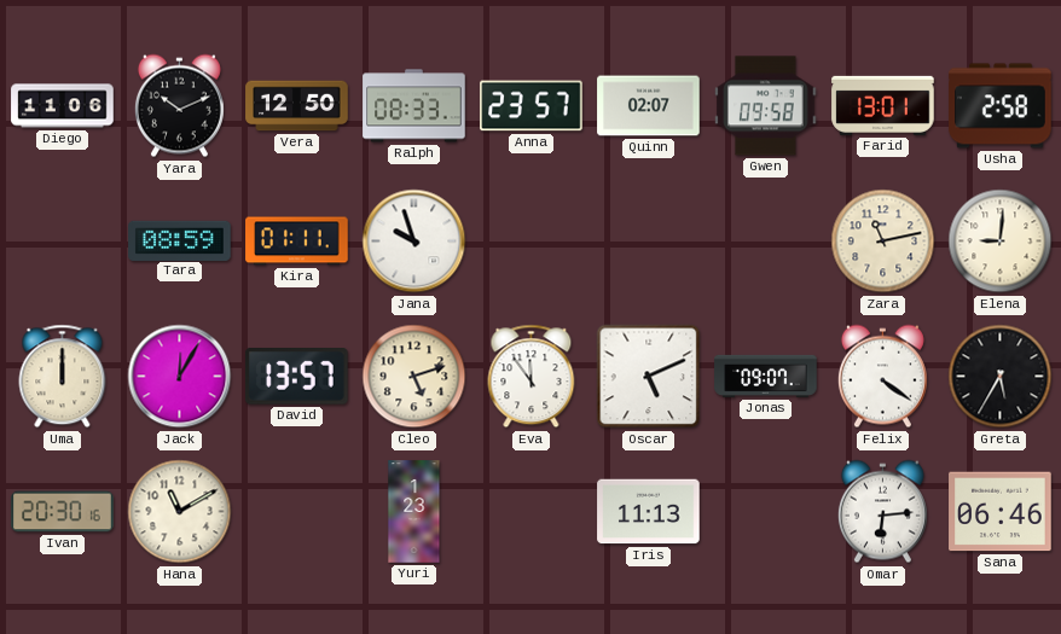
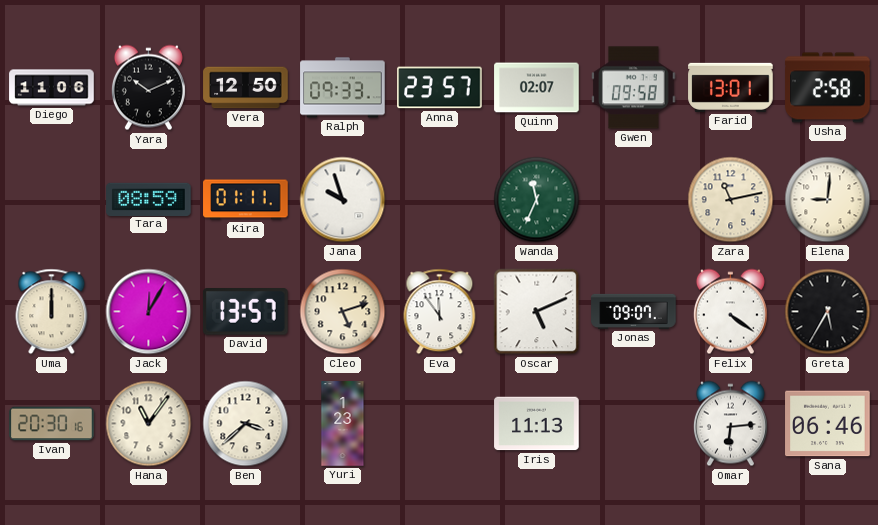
Ralph: 08:33 -> 09:33 (343, 88)
Wanda: none -> 11:34 (537, 200)
Hana: 11:10 -> 11:06 (149, 424)
Ben: none -> 3:38 (246, 424)
